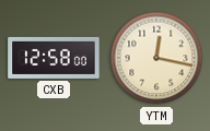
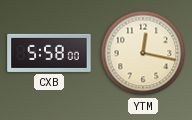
CXB: 12:58 -> 5:58 (49, 53)
